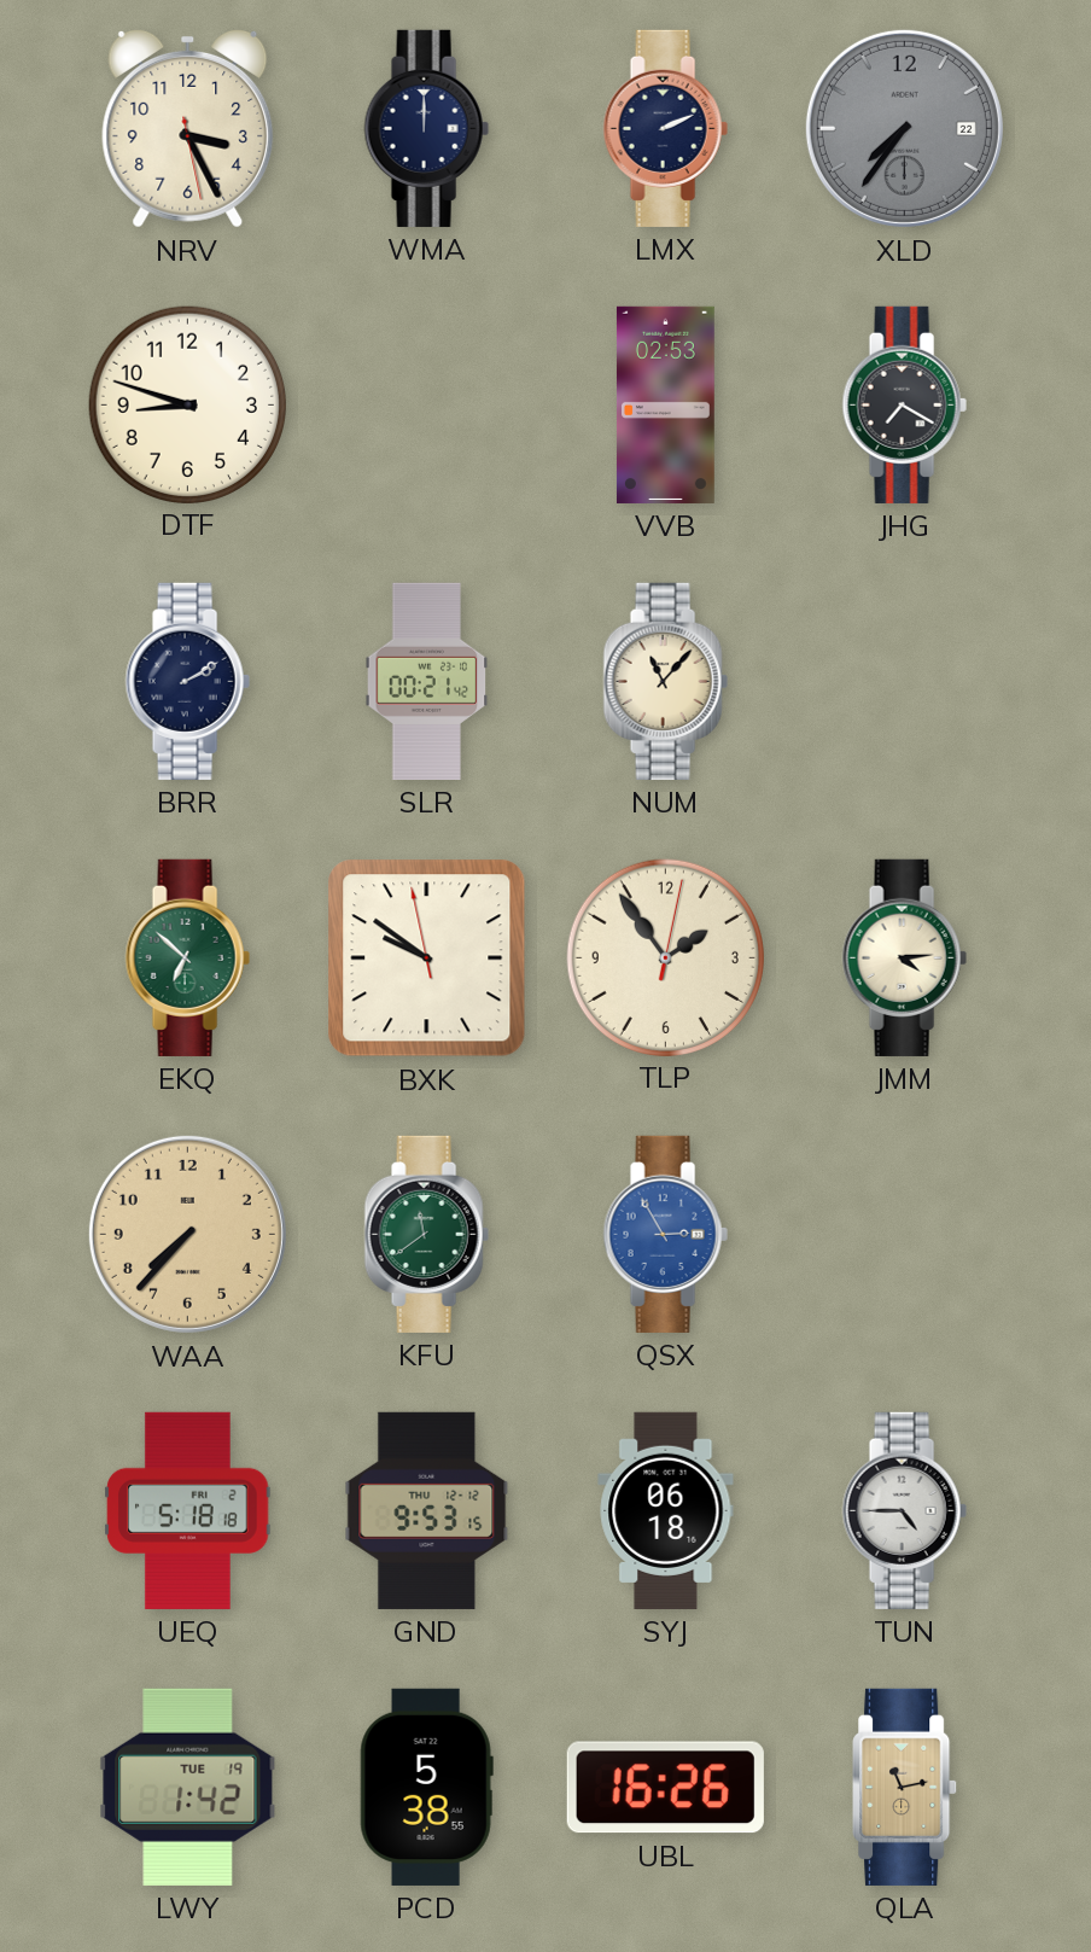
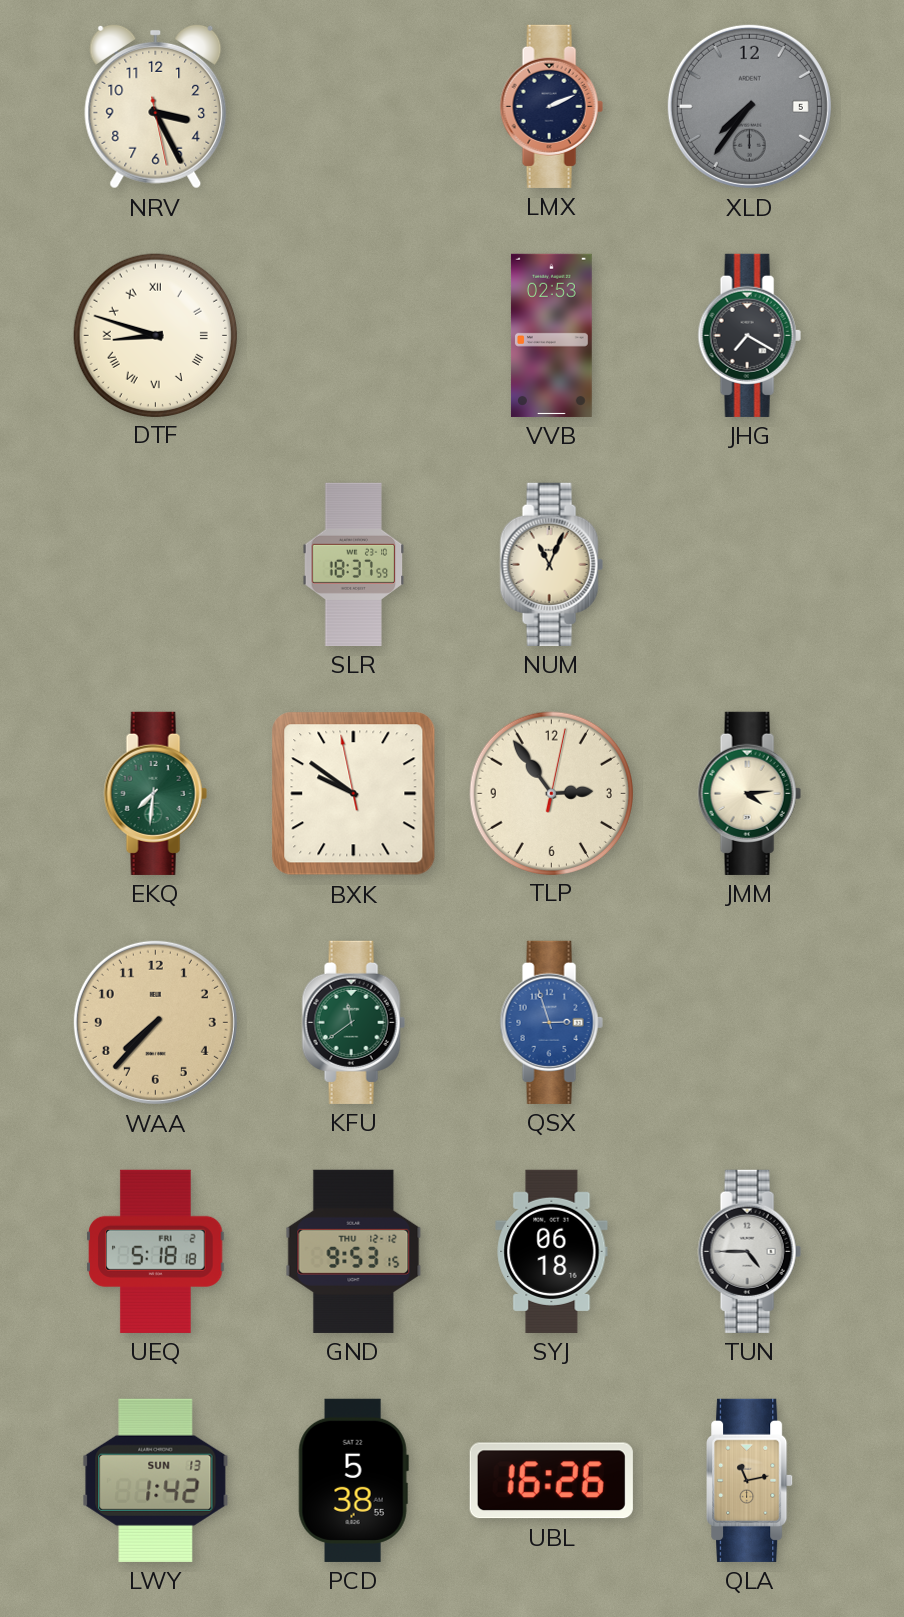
WMA: 12:00 -> none (426, 128)
XLD date: 22 -> 5 (749, 106)
DTF numerals: Arabic -> Roman (155, 335)
BRR: 2:10 -> none (187, 681)
SLR: 00:21 -> 18:37 (354, 564)
NUM: 11:07 -> 11:04 (551, 564)
EKQ: 6:52 -> 7:31 (155, 793)
TLP: 1:54 -> 2:54 (551, 793)
QSX: 2:55 -> 2:57 (551, 1022)
LWY date: TUE 19 -> SUN 13 (156, 1480)
